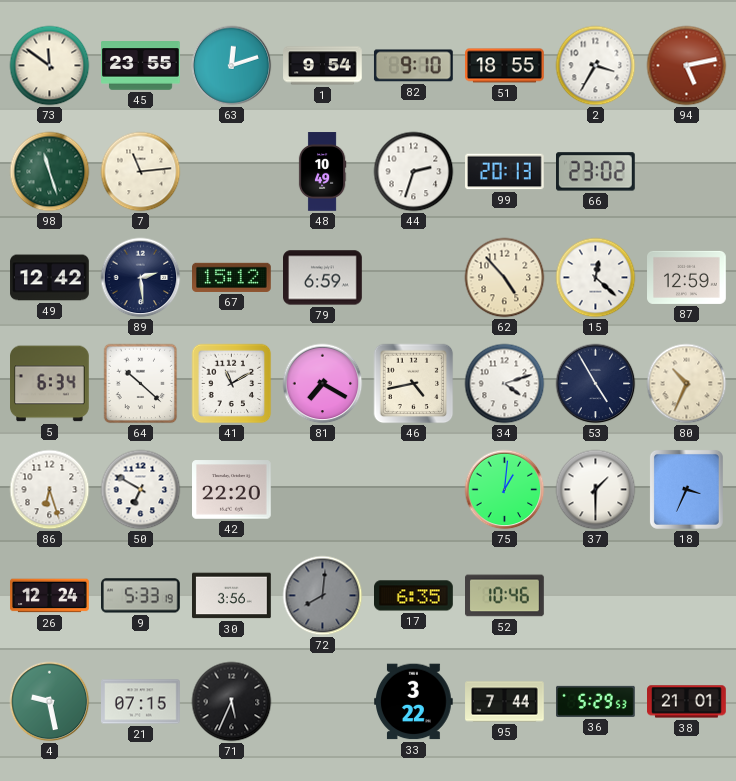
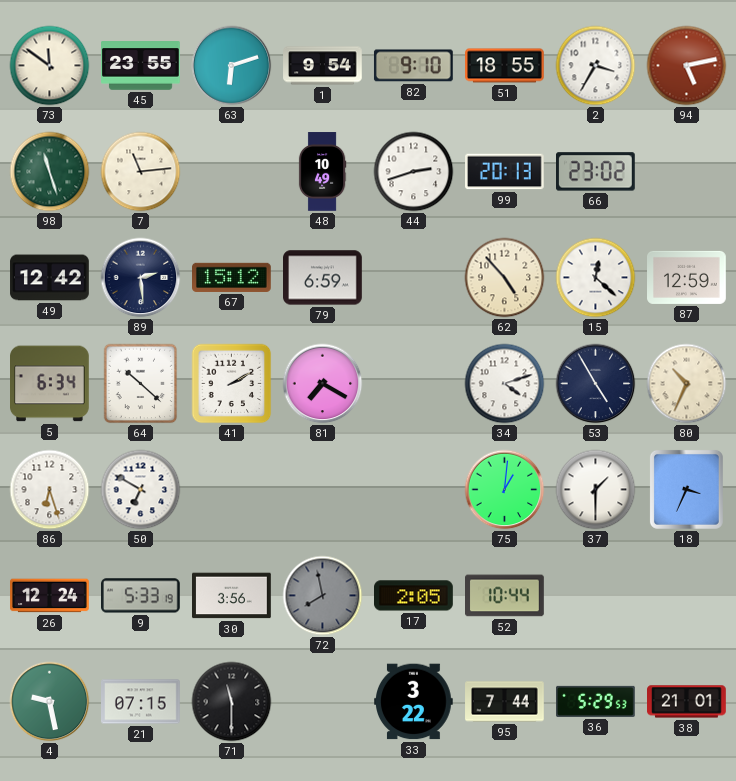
63: 12:12 -> 6:12 (232, 66)
44: 2:33 -> 2:42 (414, 172)
41: 11:10 -> 2:10 (232, 384)
46: 4:43 -> none (414, 384)
42: 22:20 -> none (232, 490)
72: 8:01 -> 7:58 (323, 596)
17: 6:35 -> 2:05 (414, 596)
52: 10:46 -> 10:44 (505, 596)
71: 5:34 -> 11:30 (232, 702)
